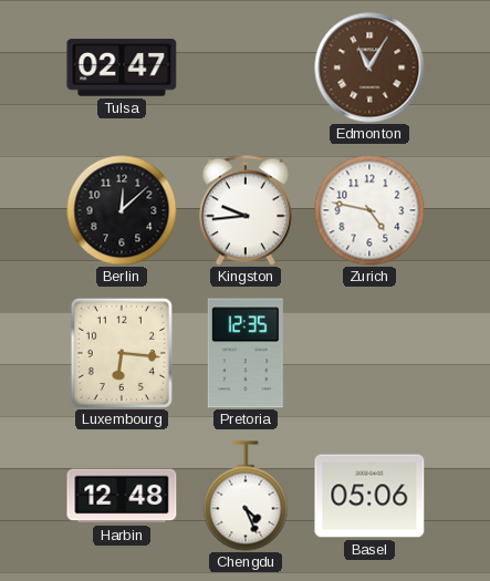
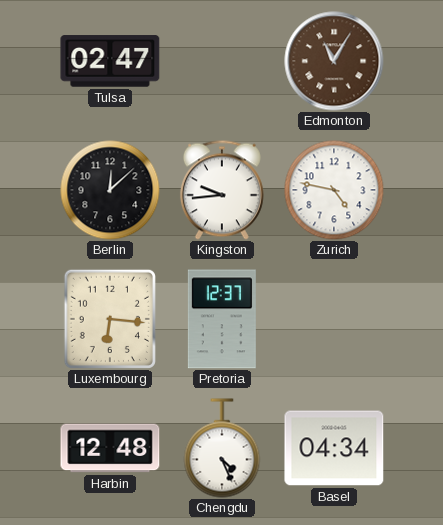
Pretoria: 12:35 -> 12:37 (222, 319)
Basel: 05:06 -> 04:34 (334, 448)
